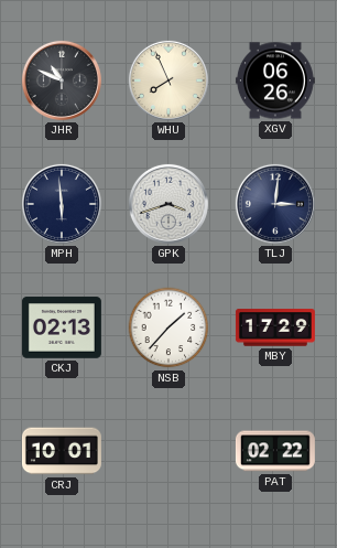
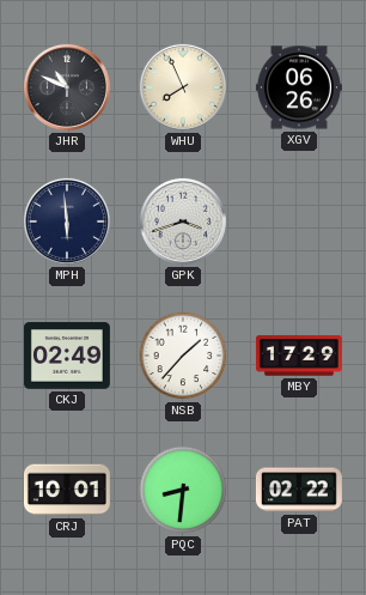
TLJ: 3:01 -> none (275, 204)
CKJ: 02:13 -> 02:49 (67, 356)
PQC: none -> 8:31 (183, 490)
